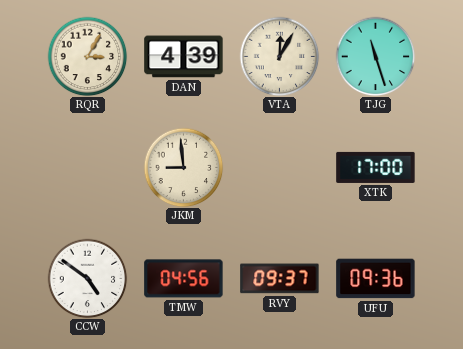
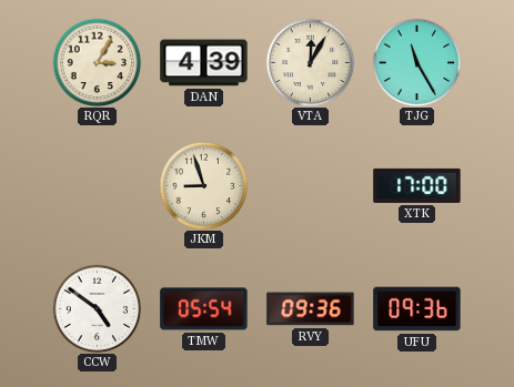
TJG: 11:27 -> 11:25 (416, 62)
JKM: 8:59 -> 8:57 (203, 185)
TMW: 04:56 -> 05:54 (204, 309)
RVY: 09:37 -> 09:36 (311, 309)
